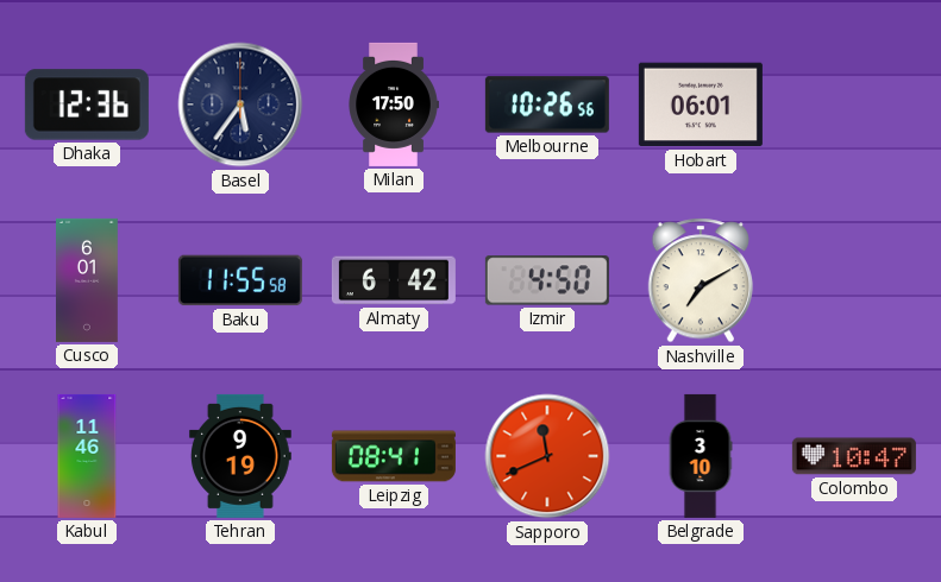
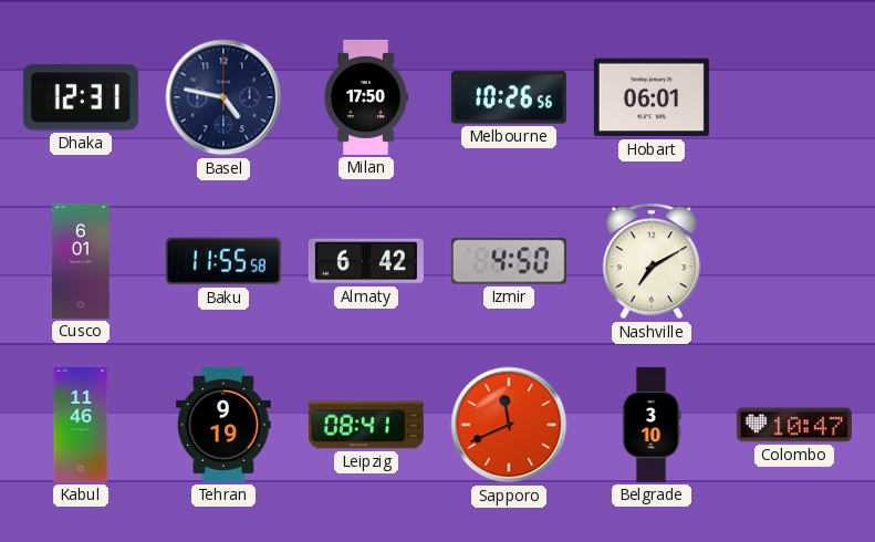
Dhaka: 12:36 -> 12:31 (81, 97)
Basel: 5:36 -> 4:47 (223, 97)
